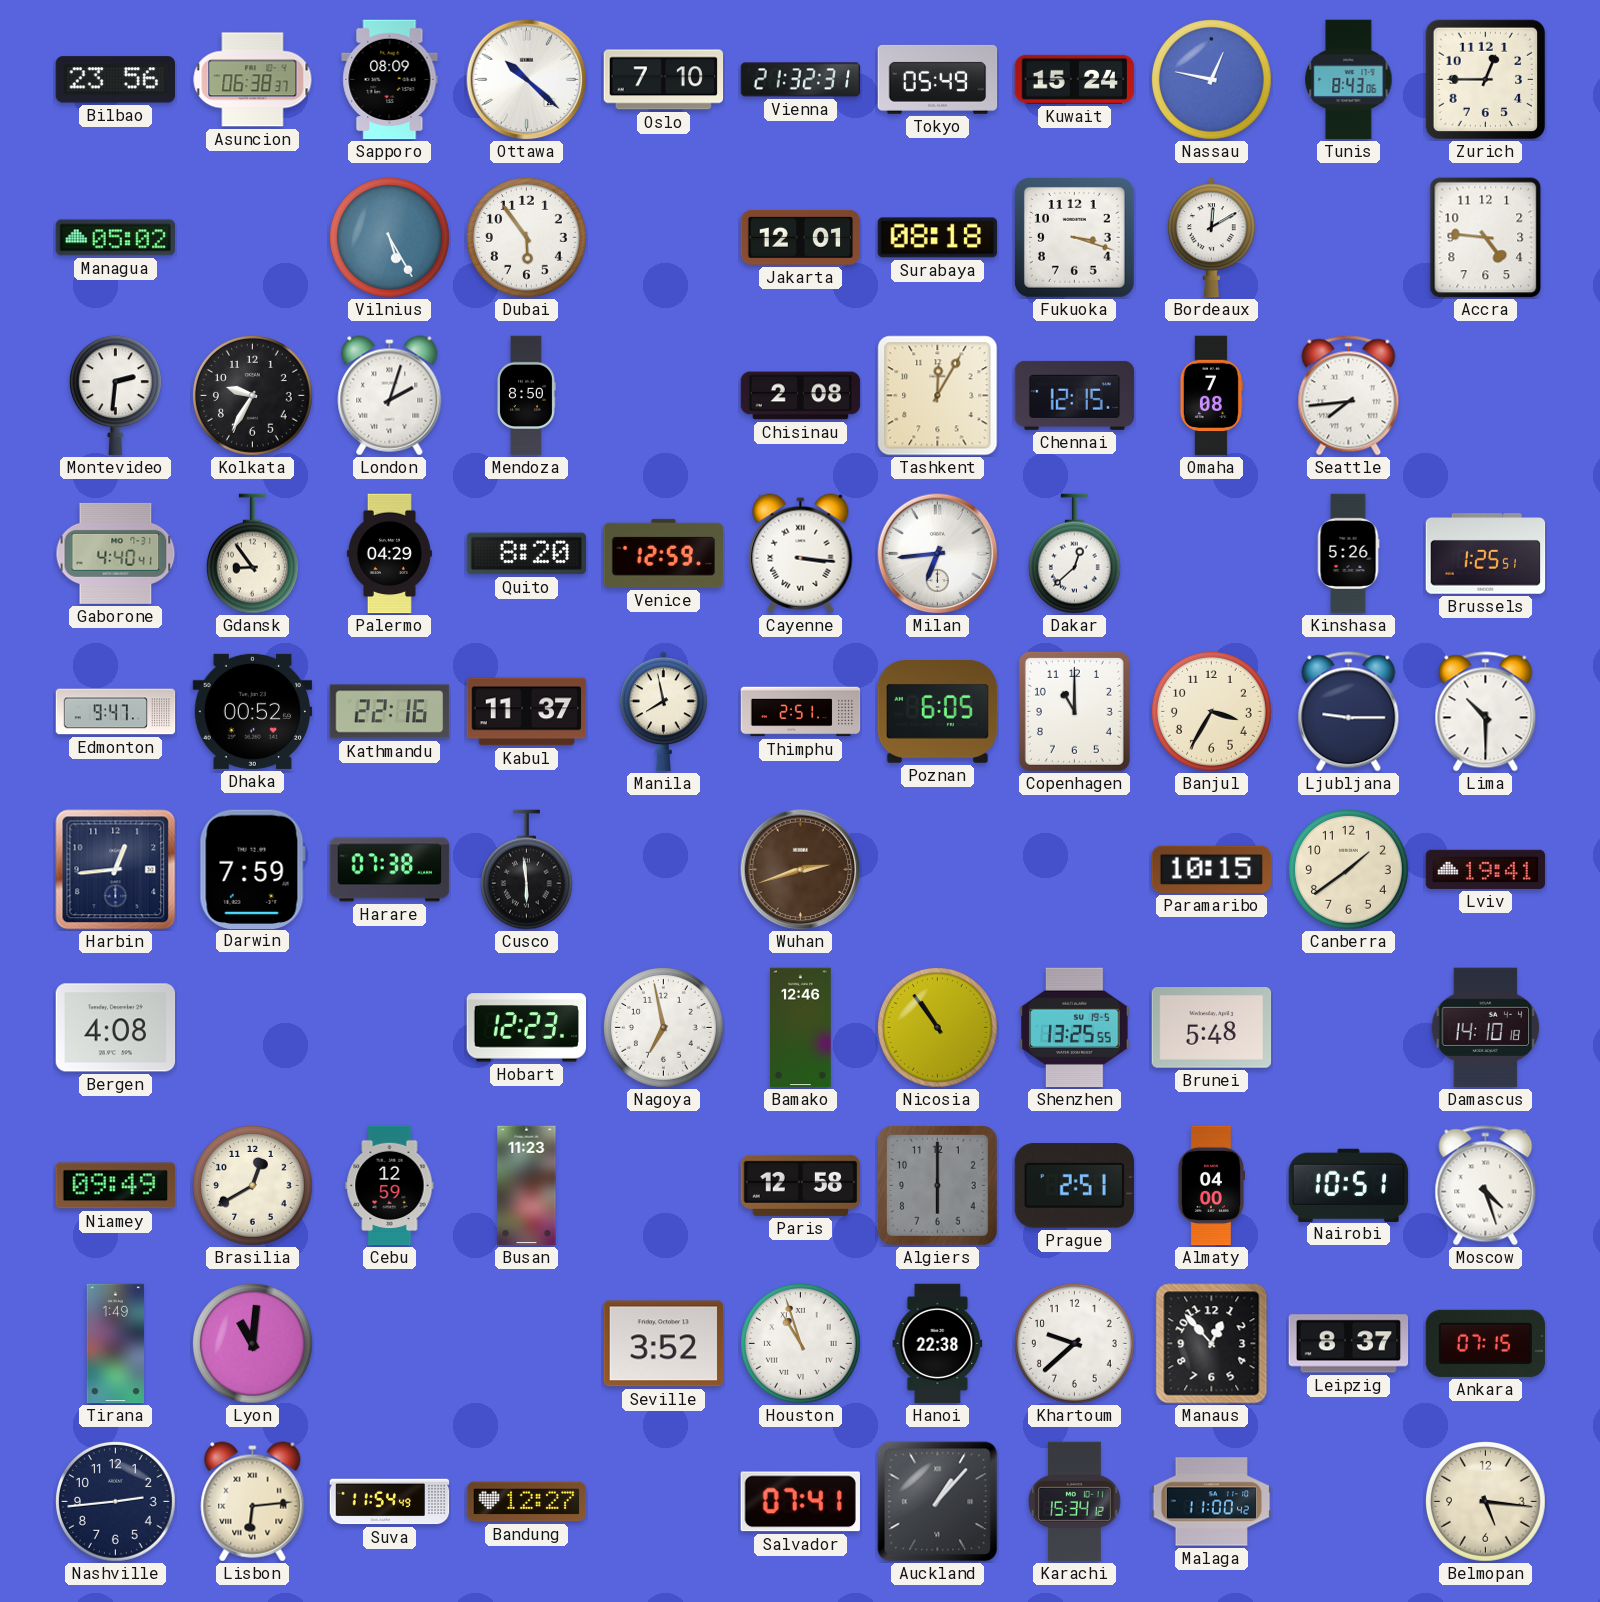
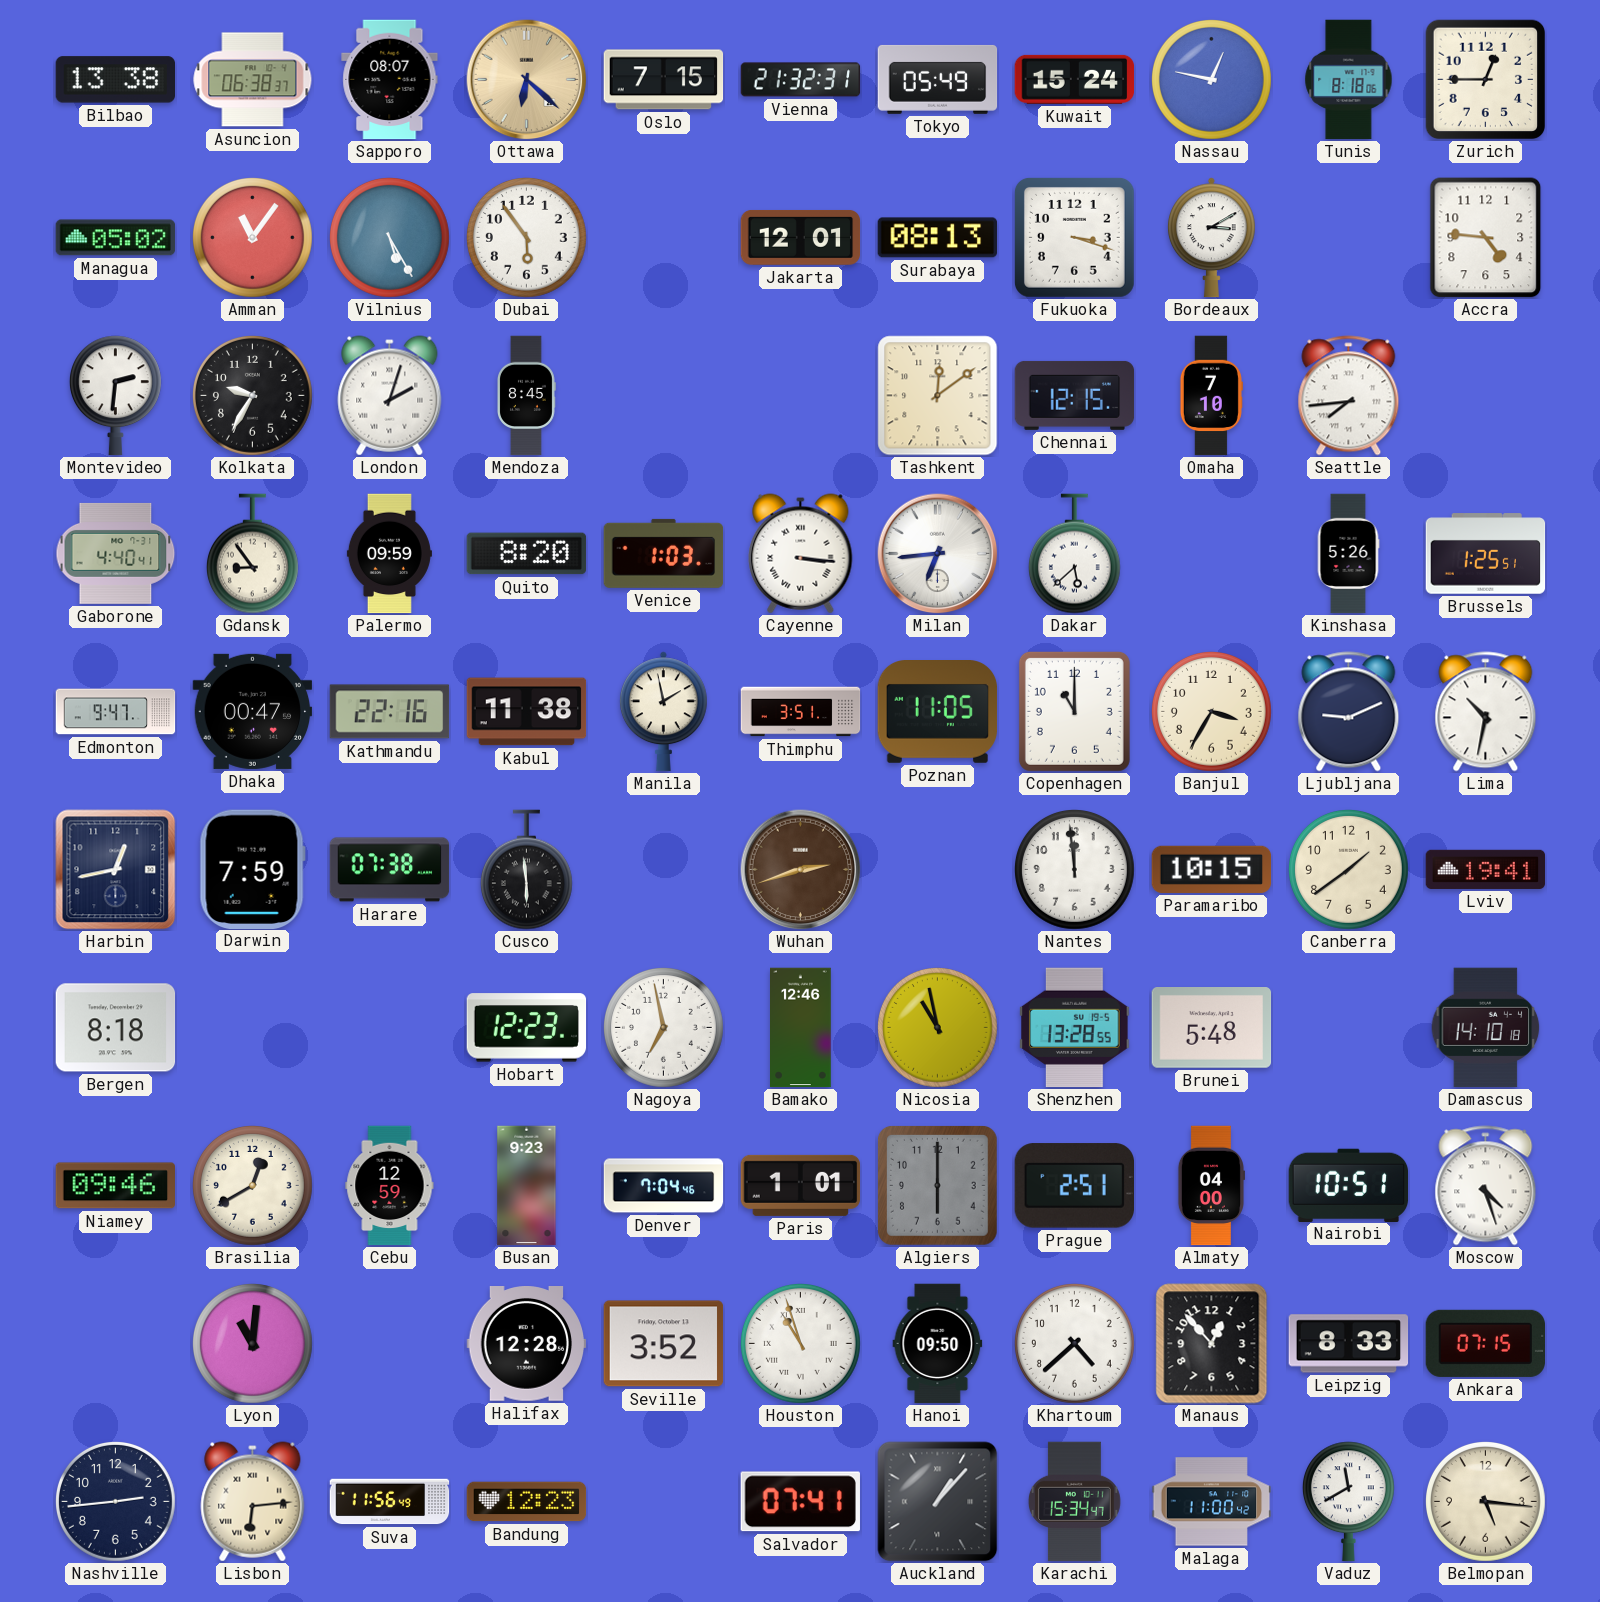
Bilbao: 23:56 -> 13:38 (116, 80)
Sapporo: 08:09 -> 08:07 (390, 80)
Ottawa: 10:22 -> 6:22 (527, 80)
Ottawa dial: white -> champagne (527, 80)
Oslo: 7:10 -> 7:15 (664, 80)
Tunis: 8:43 -> 8:18 (1349, 80)
Amman: none -> 11:06 (253, 238)
Surabaya: 08:18 -> 08:13 (938, 238)
Bordeaux: 12:10 -> 3:10 (1211, 238)
Mendoza: 8:50 -> 8:45 (527, 396)
Chisinau: 2:08 -> none (801, 396)
Tashkent: 12:05 -> 12:09 (938, 396)
Omaha: 7:08 -> 7:10 (1211, 396)
Palermo: 04:29 -> 09:59 (389, 554)
Venice: 12:59 -> 1:03 (664, 553)
Dakar: 12:38 -> 5:38 (1074, 554)
Dhaka: 00:52 -> 00:47 (253, 711)
Kabul: 11:37 -> 11:38 (527, 712)
Manila: 7:58 -> 1:58 (663, 712)
Thimphu: 2:51 -> 3:51 (801, 712)
Poznan: 6:05 -> 11:05 (938, 712)
Ljubljana: 9:15 -> 9:11 (1349, 712)
Lima: 10:30 -> 10:32 (1486, 712)
Harbin: 12:44 -> 12:43 (116, 870)
Nantes: none -> 11:59 (1075, 870)
Bergen: 4:08 -> 8:18 (116, 1028)
Nicosia: 10:54 -> 10:58 (938, 1028)
Shenzhen: 13:25 -> 13:28 (1075, 1028)
Niamey: 09:49 -> 09:46 (115, 1186)
Busan: 11:23 -> 9:23 (527, 1186)
Denver: none -> 7:04 (664, 1186)
Paris: 12:58 -> 1:01 (801, 1185)
Tirana: 1:49 -> none (115, 1344)
Halifax: none -> 12:28 (527, 1344)
Hanoi: 22:38 -> 09:50 (938, 1344)
Khartoum: 9:38 -> 4:38 (1075, 1344)
Leipzig: 8:37 -> 8:33 (1349, 1344)
Suva: 11:54 -> 11:56 (390, 1502)
Bandung: 12:27 -> 12:23 (527, 1502)
Karachi: 15:34:12 -> 15:34:47 (1074, 1502)
Vaduz: none -> 11:40 (1348, 1502)
